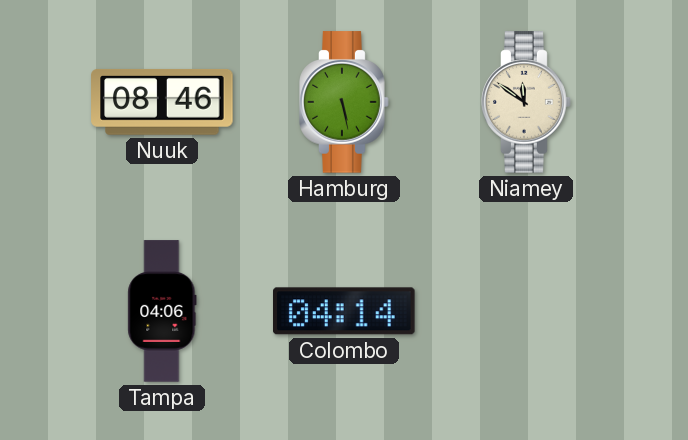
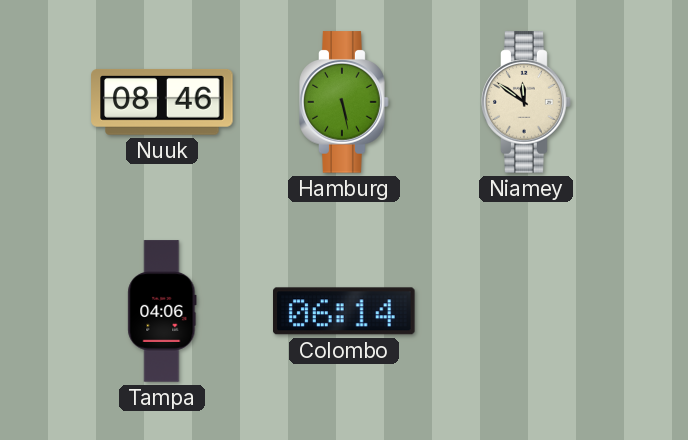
Colombo: 04:14 -> 06:14 (345, 311)
